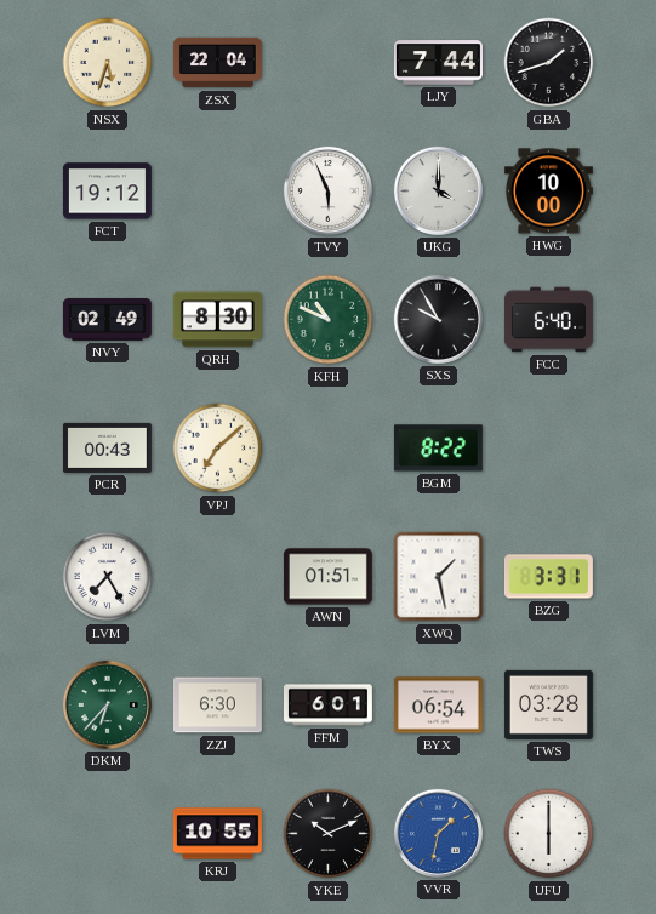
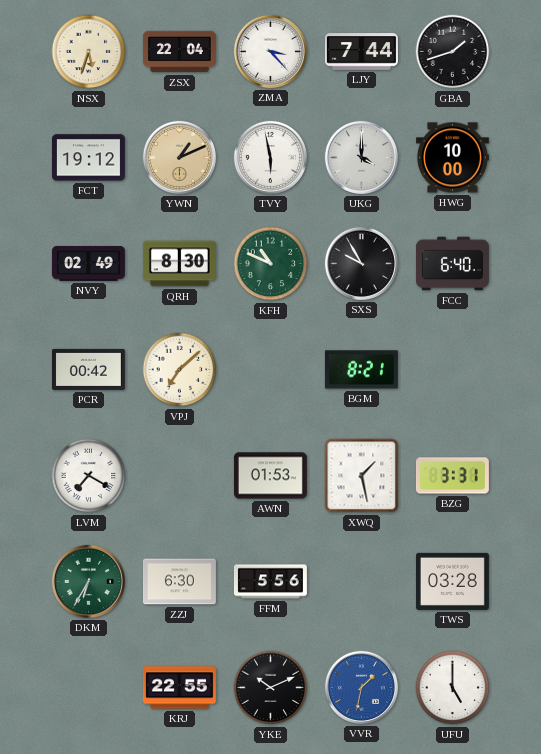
ZMA: none -> 3:23 (270, 51)
YWN: none -> 1:11 (179, 157)
TVY: 5:56 -> 5:58 (270, 157)
PCR: 00:43 -> 00:42 (88, 369)
BGM: 8:22 -> 8:21 (361, 370)
LVM: 7:25 -> 7:20 (89, 476)
AWN: 01:51 -> 01:53 (270, 476)
DKM: 6:37 -> 6:35 (88, 581)
FFM: 6:01 -> 5:56 (270, 582)
BYX: 06:54 -> none (438, 706)
KRJ: 10:55 -> 22:55 (179, 688)
UFU: 6:00 -> 5:00 (453, 688)
